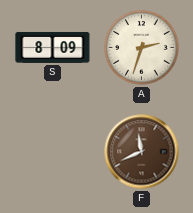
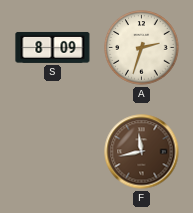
F: 11:41 -> 11:43 (142, 152)
